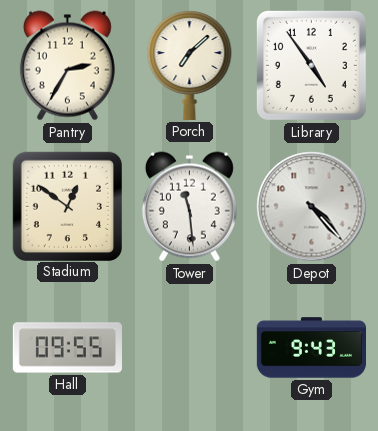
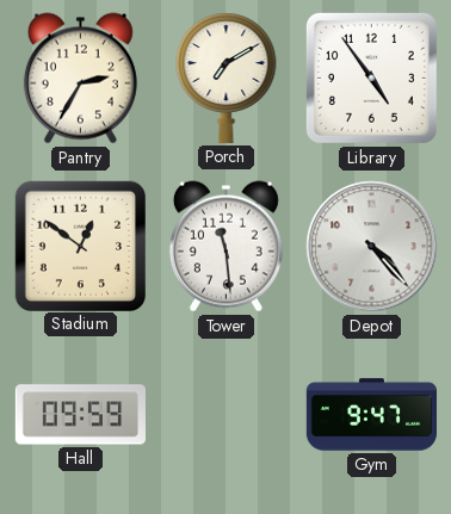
Porch: 7:08 -> 7:10 (227, 79)
Hall: 09:55 -> 09:59 (80, 415)
Gym: 9:43 -> 9:47 (371, 415)
